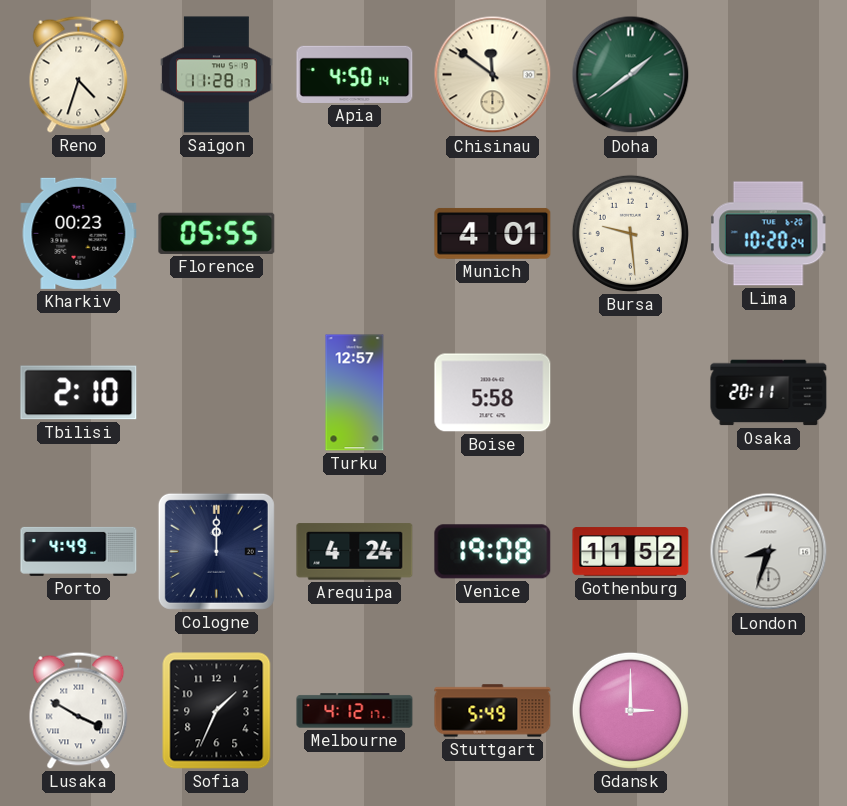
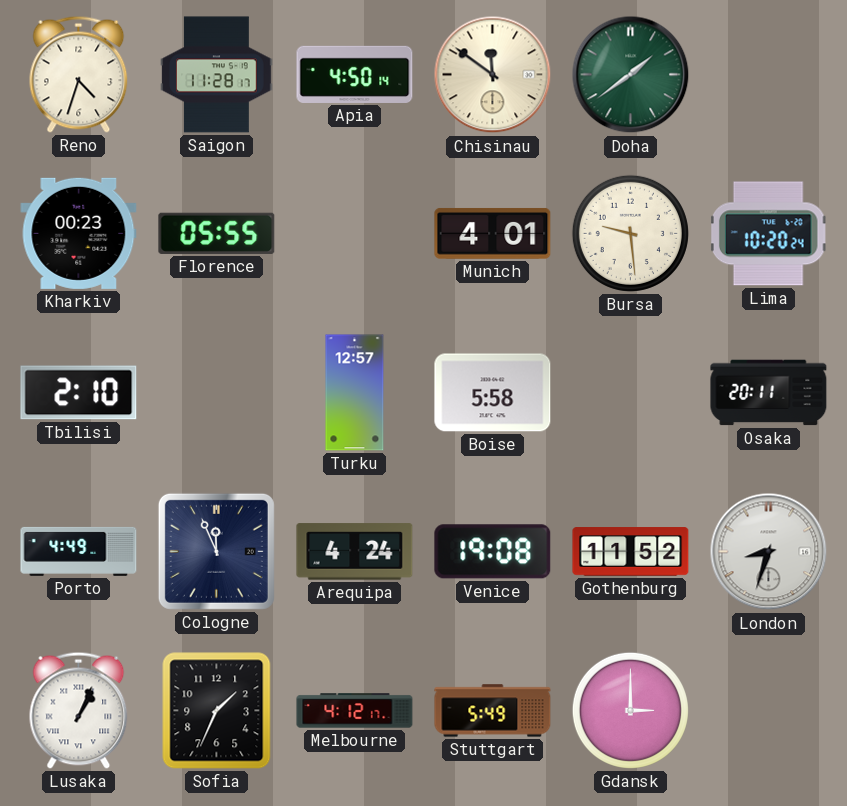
Cologne: 12:00 -> 11:56 (216, 551)
Lusaka: 3:50 -> 1:04 (79, 710)
